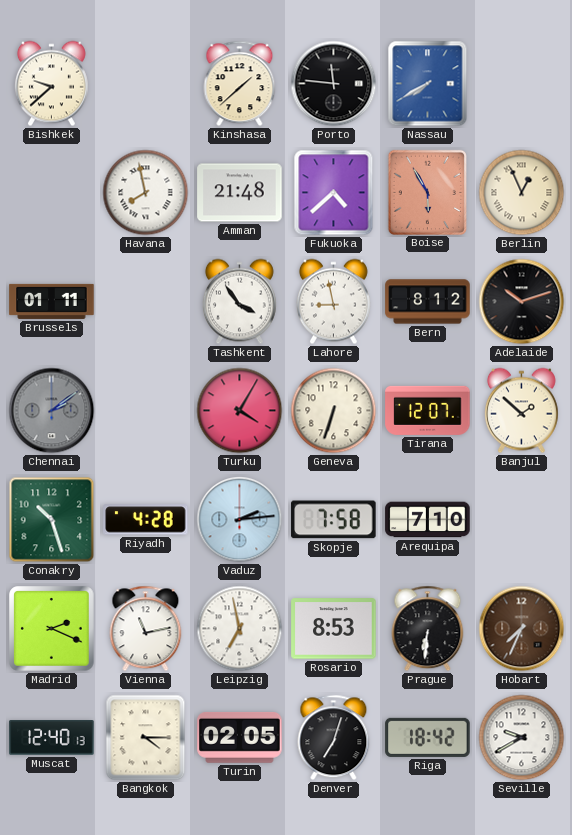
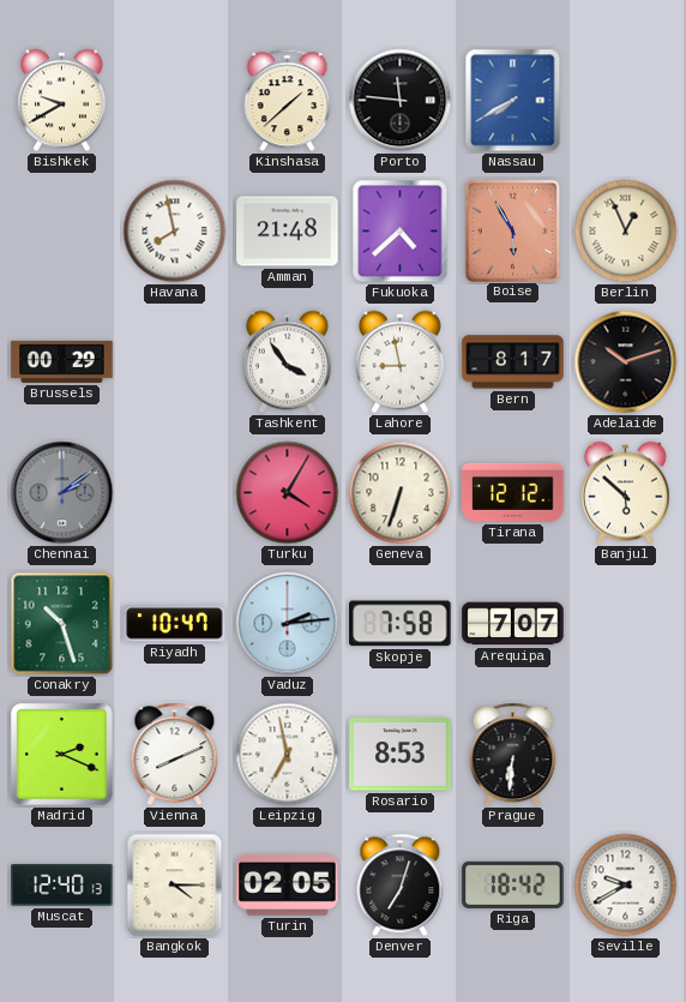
Bishkek: 9:38 -> 9:40 (61, 101)
Brussels: 01:11 -> 00:29 (62, 361)
Bern: 8:12 -> 8:17 (513, 362)
Tirana: 12:07 -> 12:12 (513, 492)
Banjul: 1:52 -> 5:52 (625, 493)
Riyadh: 4:28 -> 10:47 (175, 624)
Arequipa: 7:10 -> 7:07 (513, 624)
Vienna: 11:13 -> 8:11 (175, 755)
Hobart: 7:34 -> none (522, 629)
